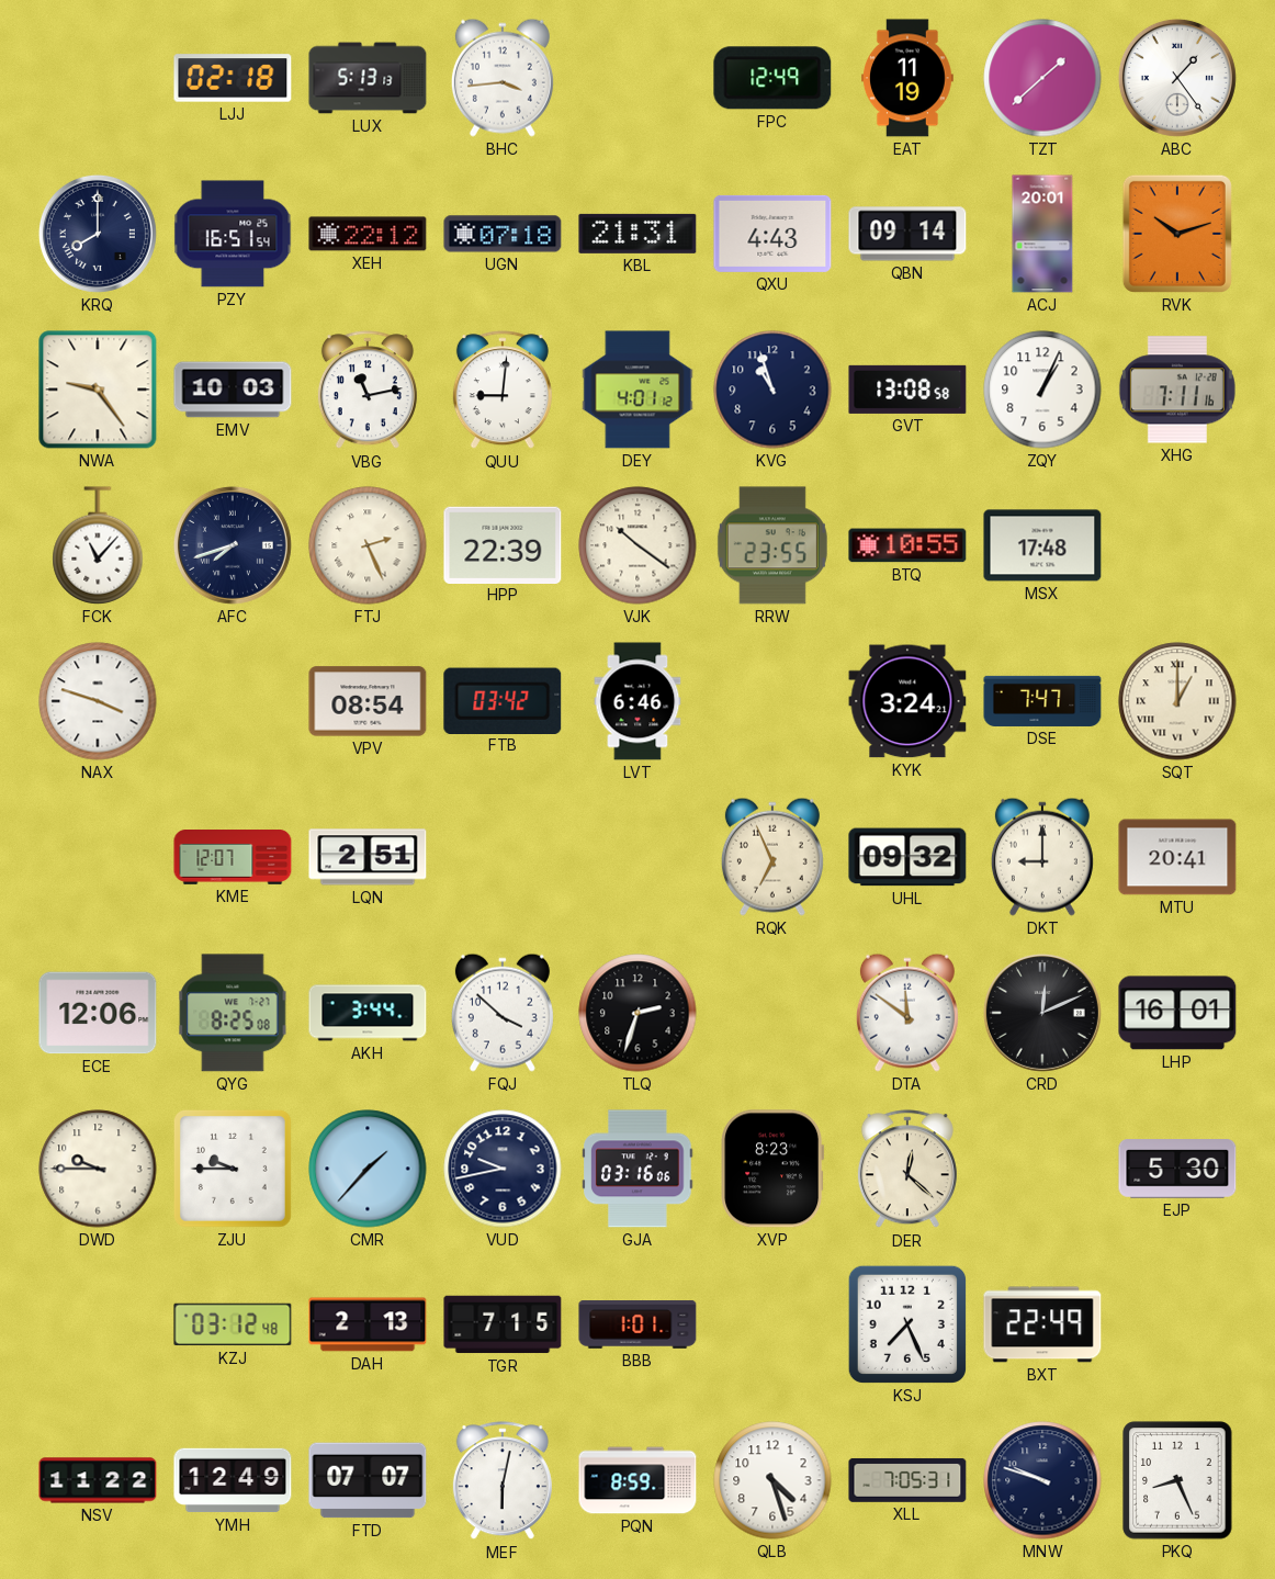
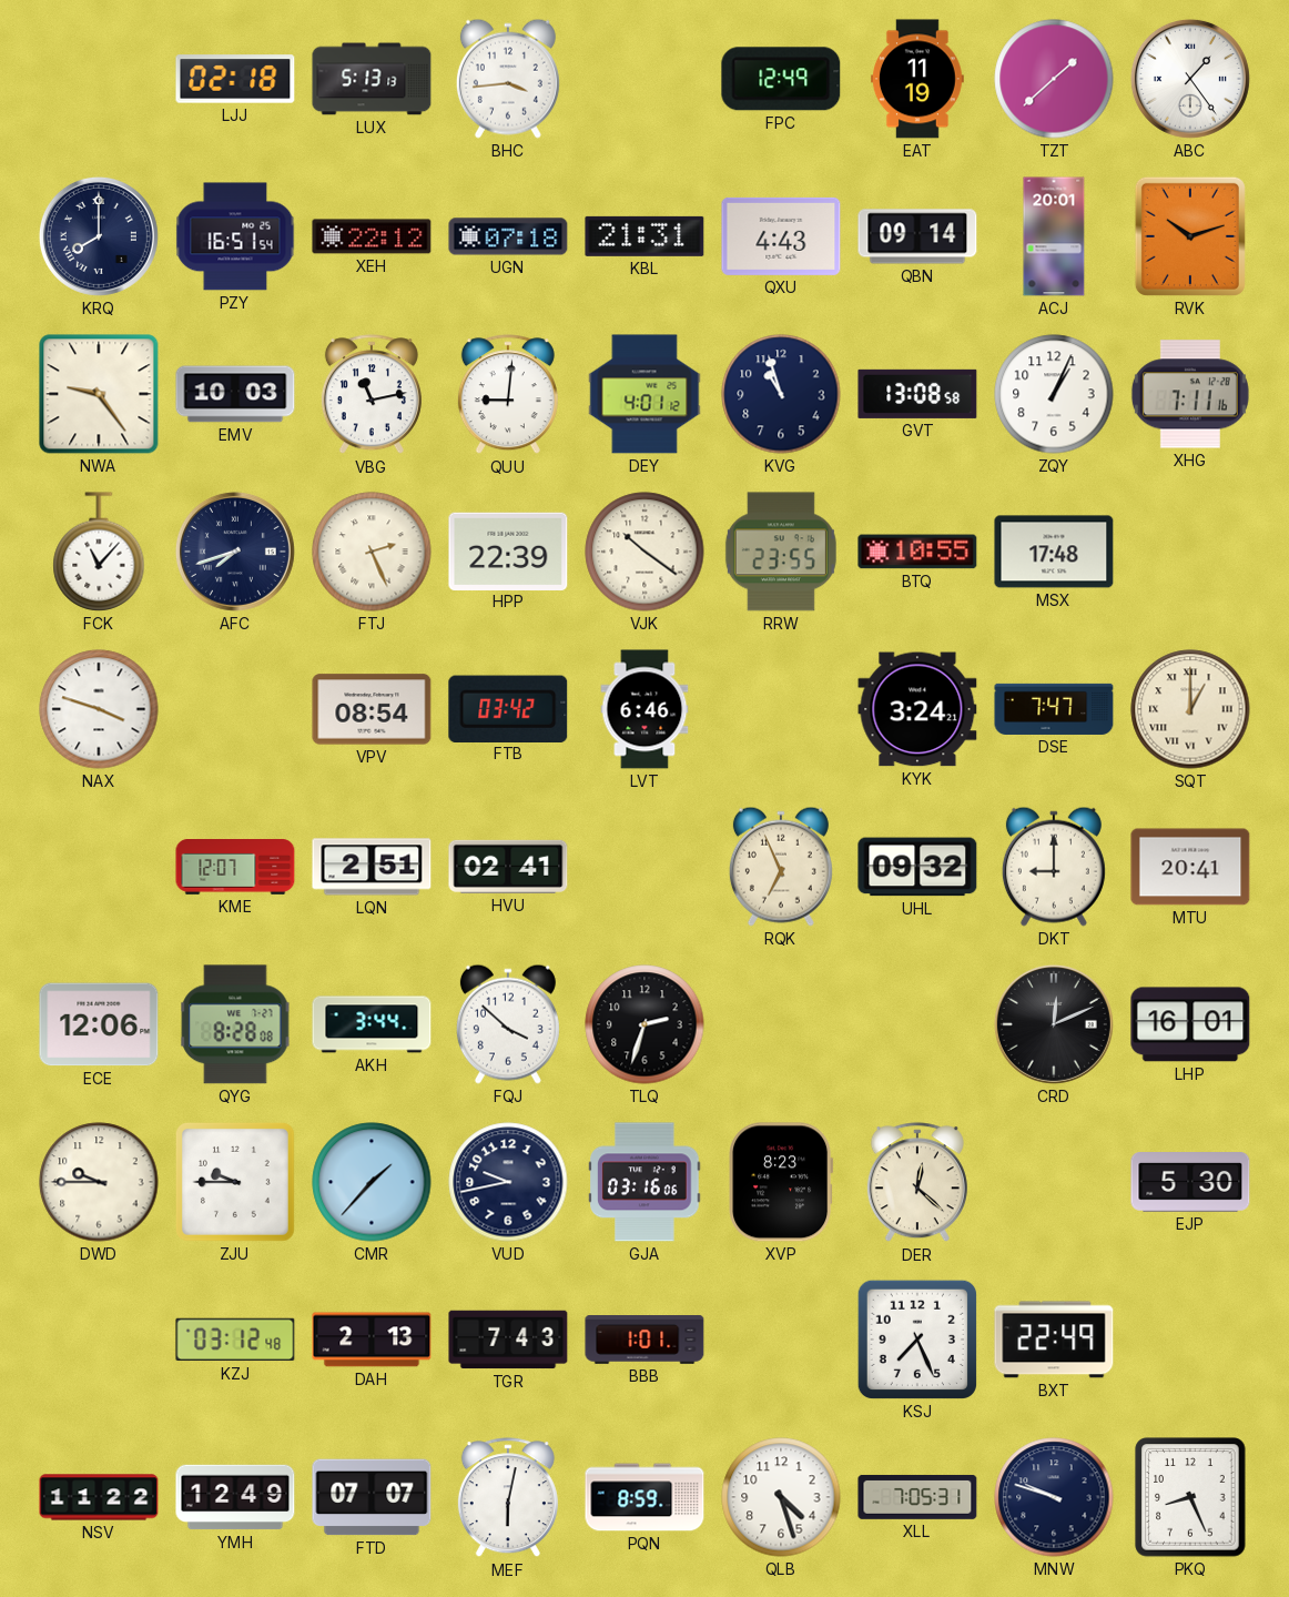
HVU: none -> 02:41 (508, 867)
QYG: 8:25 -> 8:28 (235, 1024)
DTA: 11:51 -> none (907, 1013)
TGR: 7:15 -> 7:43 (508, 1340)
